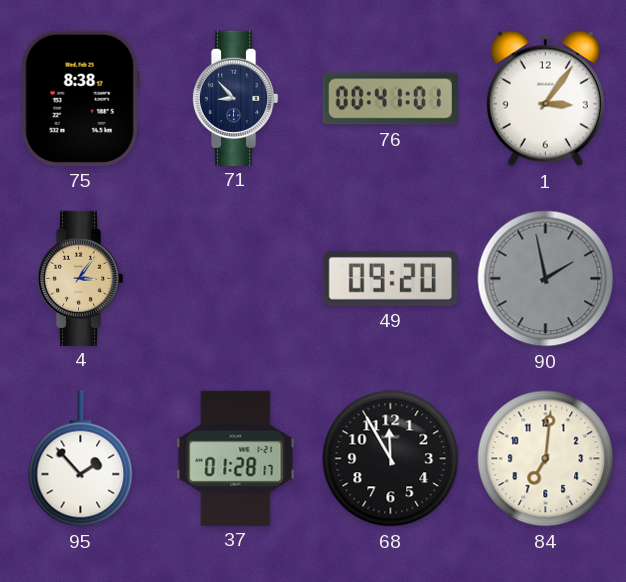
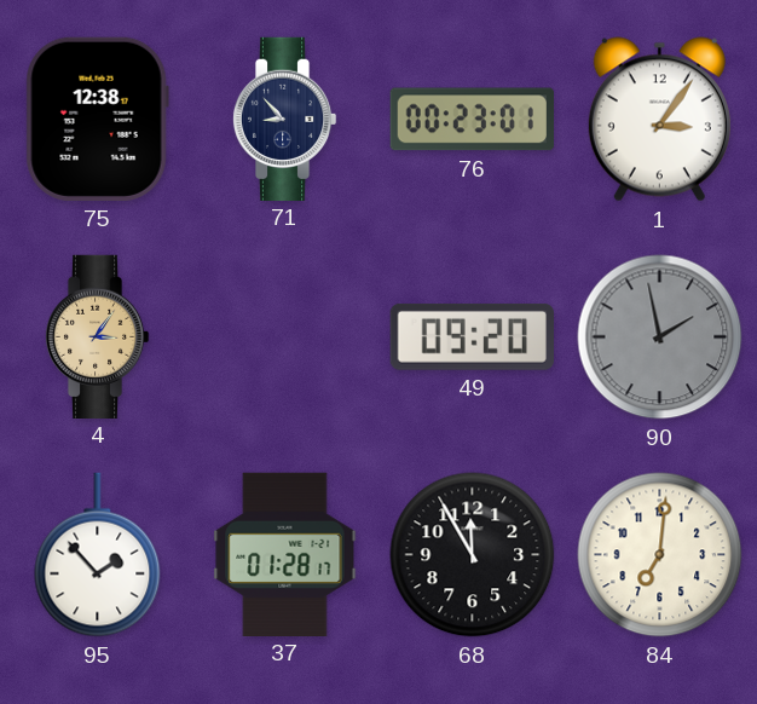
75: 8:38 -> 12:38 (97, 119)
76: 00:41 -> 00:23 (472, 120)
